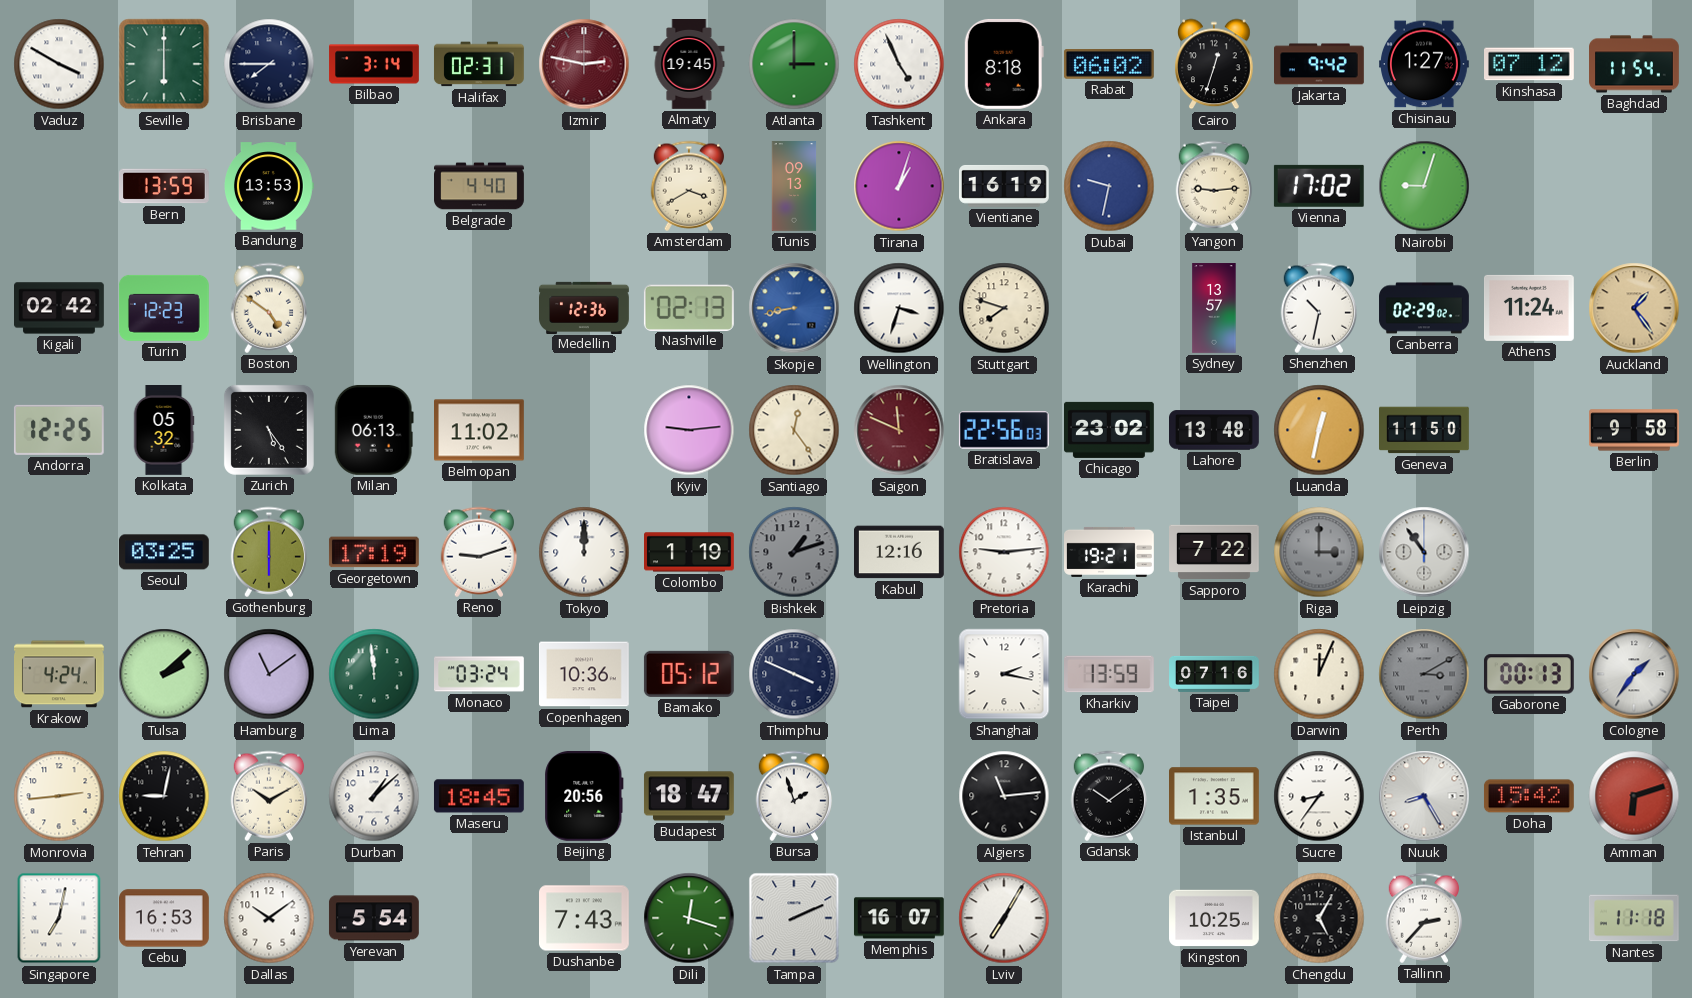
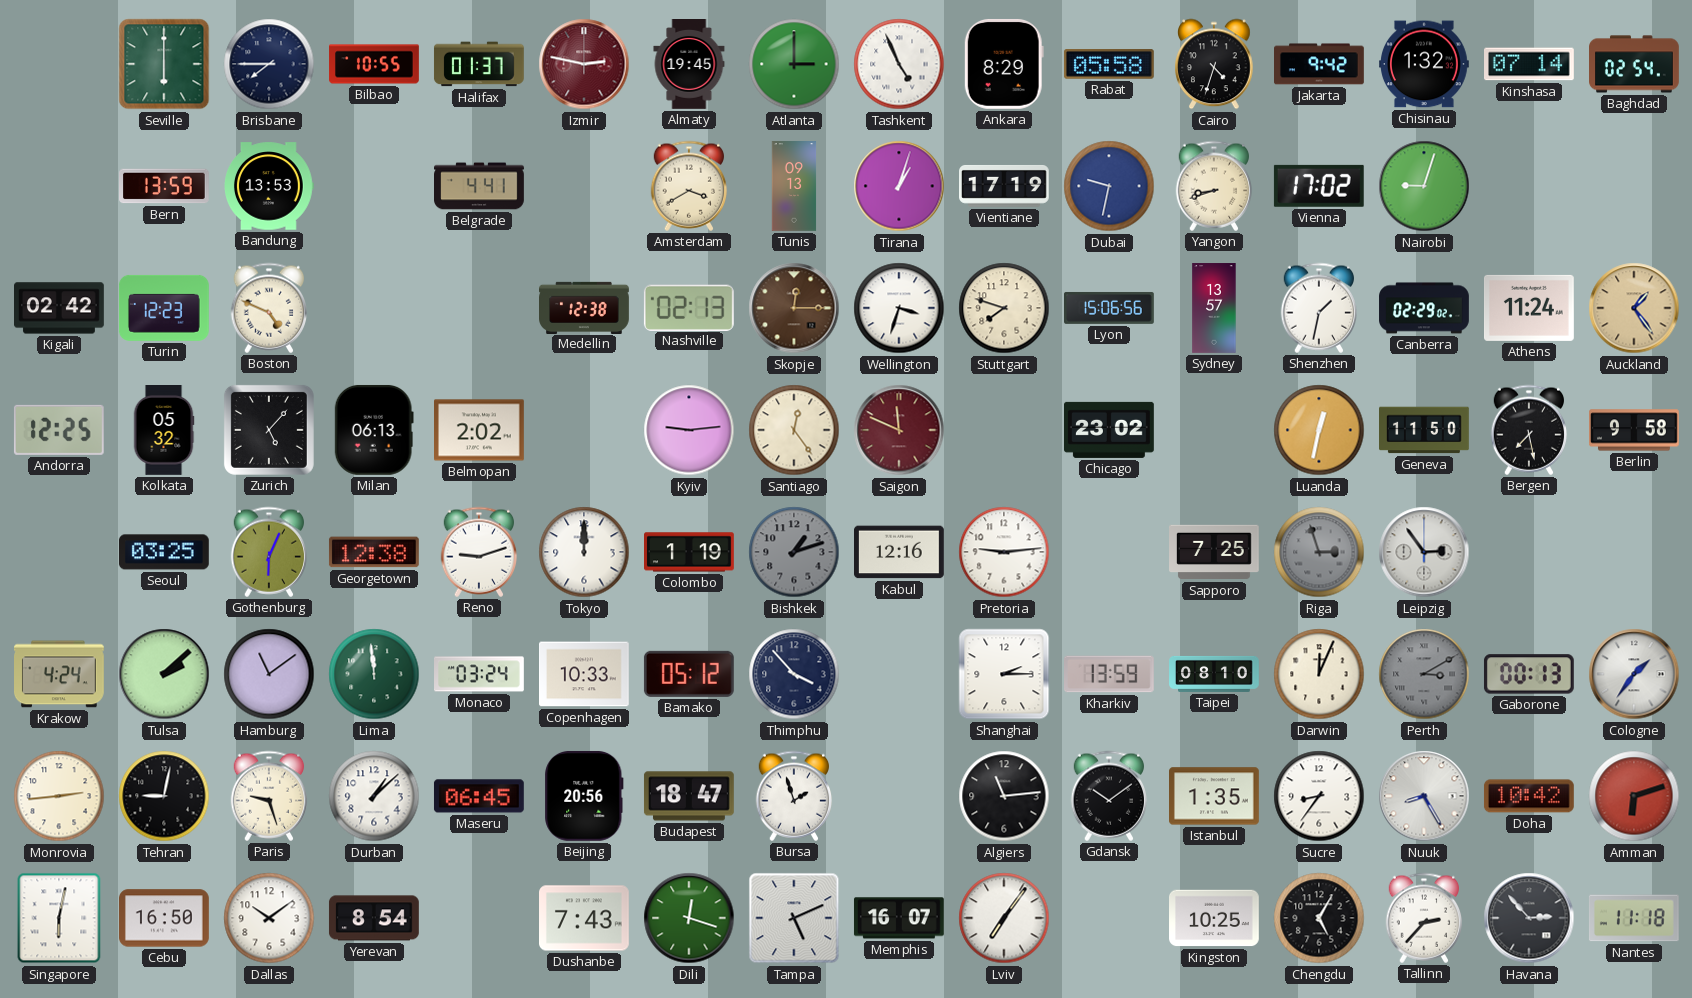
Vaduz: 3:50 -> none (59, 64)
Bilbao: 3:14 -> 10:55 (374, 64)
Halifax: 02:31 -> 01:37 (479, 64)
Ankara: 8:18 -> 8:29 (1004, 64)
Rabat: 06:02 -> 05:58 (1109, 65)
Cairo: 12:33 -> 4:33 (1214, 64)
Chisinau: 1:27 -> 1:32 (1425, 64)
Kinshasa: 07:12 -> 07:14 (1530, 64)
Baghdad: 11:54 -> 02:54 (1635, 64)
Belgrade: 4:40 -> 4:41 (480, 186)
Vientiane: 16:19 -> 17:19 (1005, 186)
Yangon: 9:14 -> 8:42 (1214, 186)
Boston: 4:51 -> 4:49 (269, 308)
Medellin: 12:36 -> 12:38 (585, 307)
Skopje: 8:43 -> 12:15 (794, 308)
Skopje dial: blue -> brown (794, 308)
Lyon: none -> 15:06 (1110, 308)
Shenzhen: 10:32 -> 1:32 (1319, 308)
Zurich: 5:24 -> 5:07 (269, 430)
Belmopan: 11:02 -> 2:02 (480, 430)
Bratislava: 22:56 -> none (1004, 430)
Lahore: 13:48 -> none (1215, 430)
Bergen: none -> 7:28 (1529, 430)
Gothenburg: 6:00 -> 6:04 (269, 552)
Georgetown: 17:19 -> 12:38 (374, 552)
Karachi: 19:21 -> none (1110, 552)
Sapporo: 7:22 -> 7:25 (1215, 552)
Riga: 3:00 -> 2:57 (1319, 552)
Leipzig: 10:54 -> 2:54 (1424, 552)
Copenhagen: 10:36 -> 10:33 (585, 674)
Thimphu: 3:49 -> 3:53 (794, 674)
Shanghai: 2:17 -> 2:15 (1004, 674)
Taipei: 07:16 -> 08:10 (1214, 674)
Paris: 10:10 -> 9:27 (269, 796)
Maseru: 18:45 -> 06:45 (479, 796)
Doha: 15:42 -> 10:42 (1529, 796)
Singapore: 7:02 -> 6:02 (59, 918)
Cebu: 16:53 -> 16:50 (165, 918)
Yerevan: 5:54 -> 8:54 (374, 918)
Tampa: 2:11 -> 5:11 (794, 918)
Lviv: 7:05 -> 7:06 (1004, 918)
Havana: none -> 2:53 (1529, 918)
